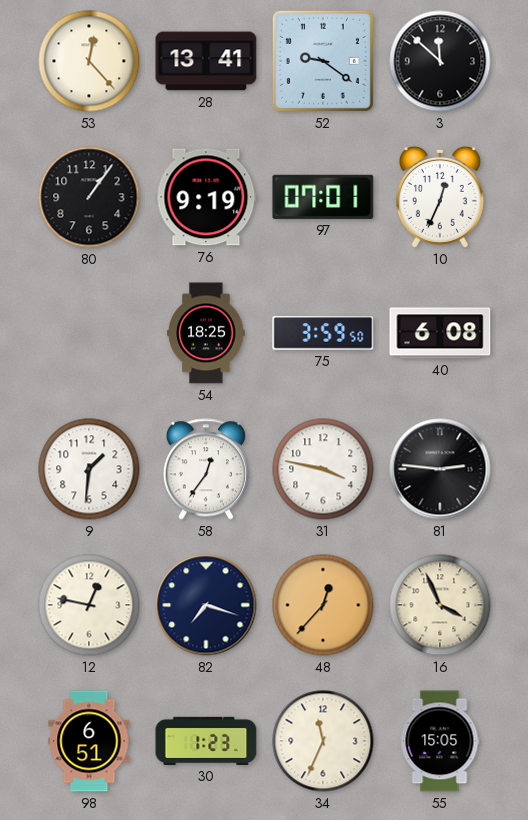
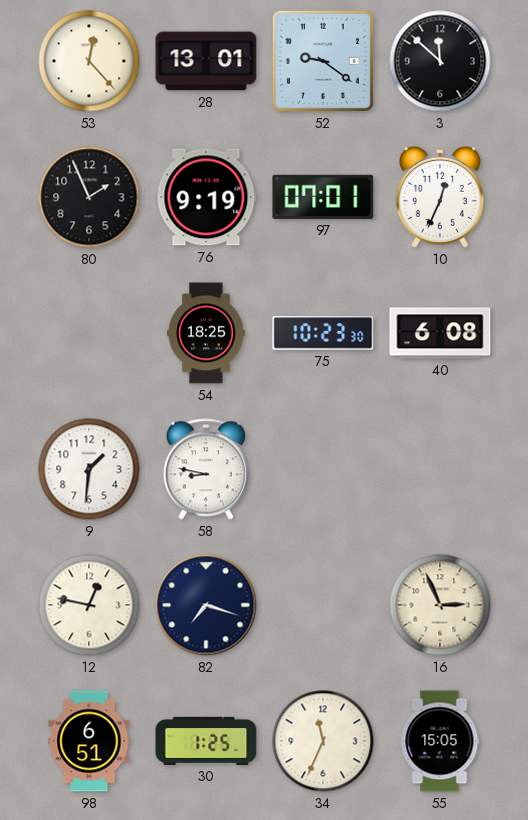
28: 13:41 -> 13:01 (206, 61)
80: 1:06 -> 1:56 (89, 197)
75: 3:59 -> 10:23 (323, 333)
58: 12:36 -> 8:47 (206, 469)
31: 3:47 -> none (323, 469)
81: 2:46 -> none (440, 469)
48: 12:37 -> none (323, 605)
16: 3:56 -> 2:56 (440, 605)
30: 1:23 -> 1:25 (206, 741)
